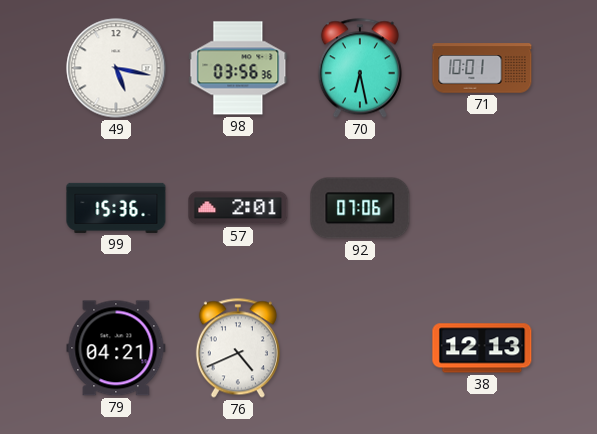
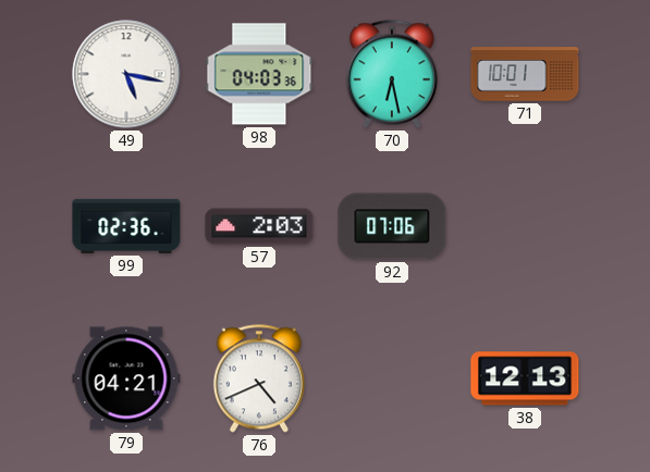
98: 03:56 -> 04:03 (259, 74)
99: 15:36 -> 02:36 (126, 226)
57: 2:01 -> 2:03 (259, 226)
